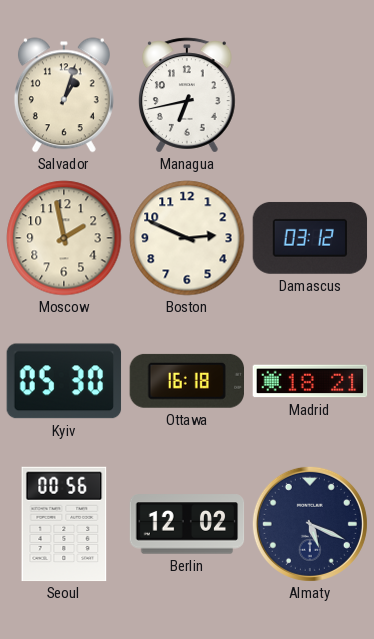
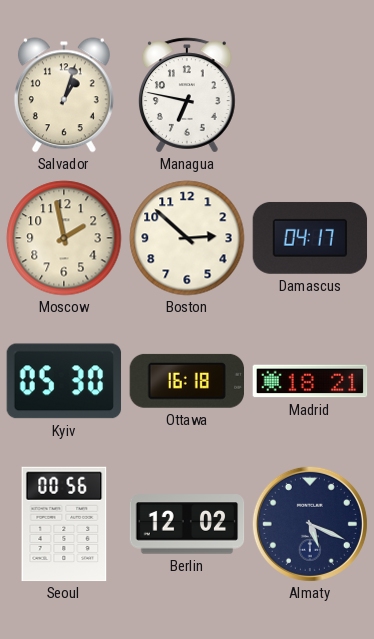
Managua: 6:43 -> 6:47 (187, 95)
Boston: 2:49 -> 2:52 (187, 238)
Damascus: 03:12 -> 04:17 (310, 238)
